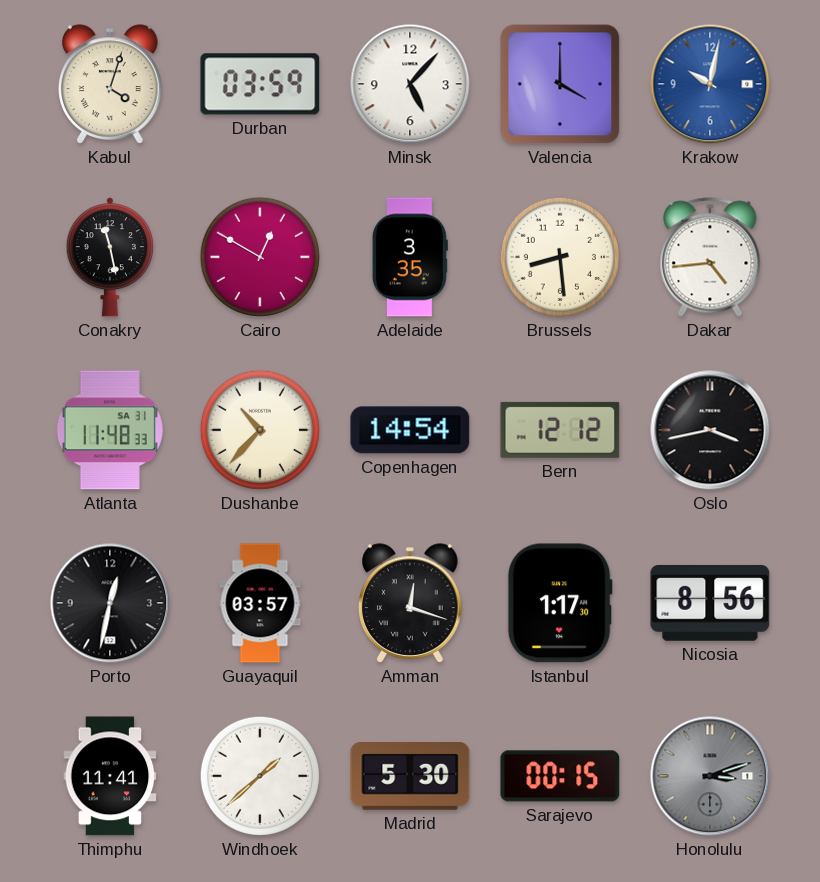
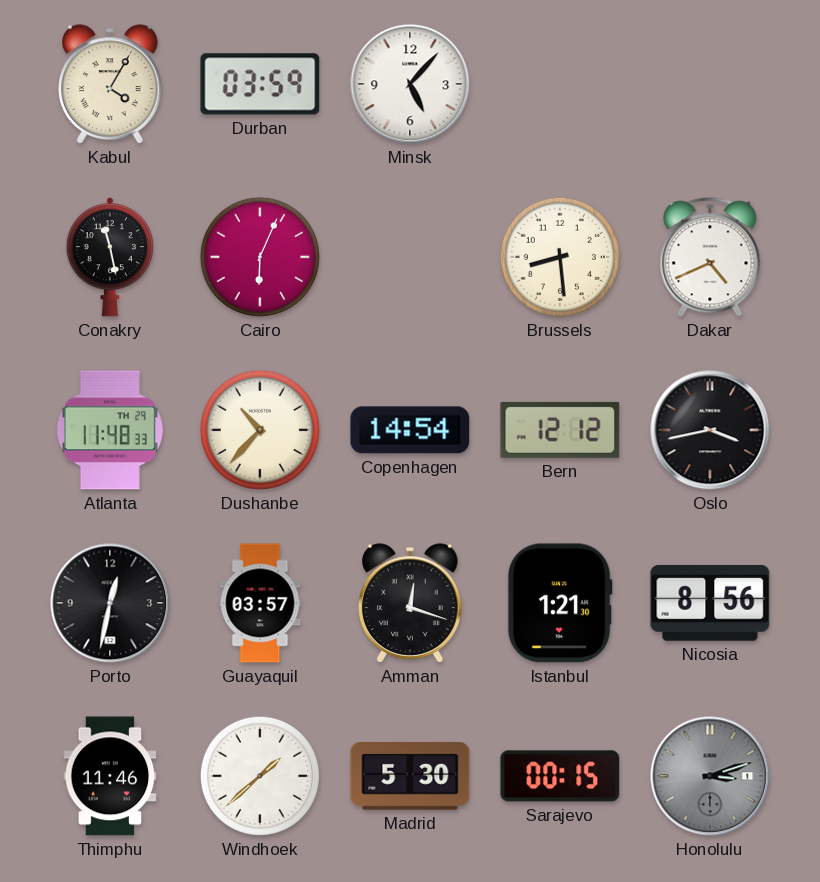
Kabul: 4:03 -> 4:05 (111, 84)
Valencia: 4:00 -> none (560, 84)
Krakow: 10:02 -> none (710, 84)
Cairo: 12:50 -> 6:04 (260, 257)
Adelaide: 3:35 -> none (410, 257)
Dakar: 4:44 -> 4:41 (710, 257)
Atlanta date: SA 31 -> TH 29 (110, 430)
Istanbul: 1:17 -> 1:21 (560, 603)
Thimphu: 11:41 -> 11:46 (110, 776)
